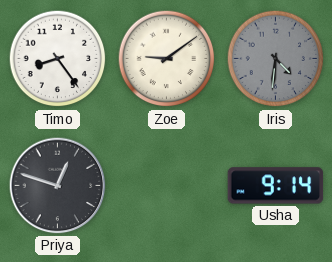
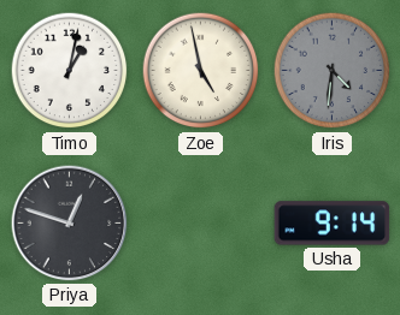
Timo: 8:24 -> 1:02 (70, 71)
Zoe: 9:09 -> 4:58 (201, 71)
